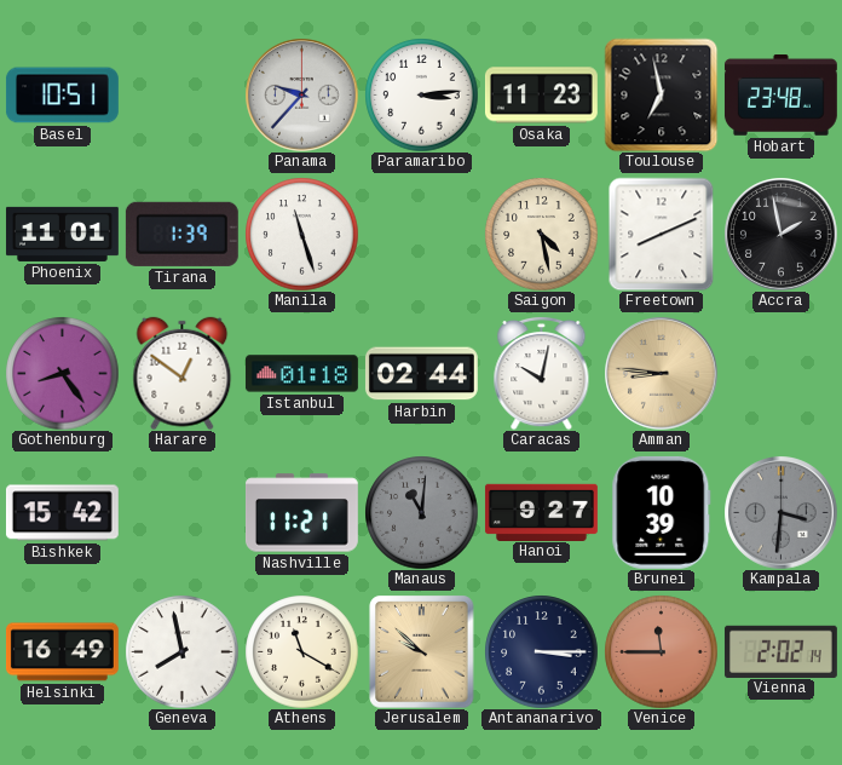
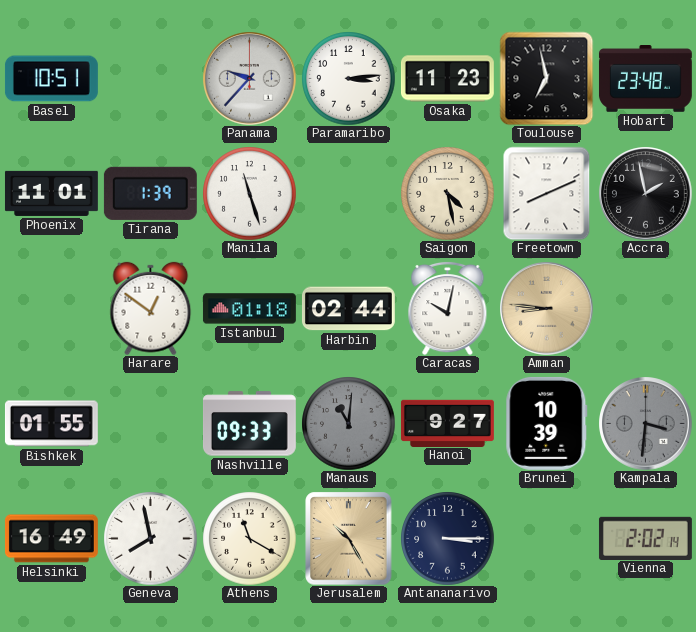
Gothenburg: 8:24 -> none (62, 373)
Bishkek: 15:42 -> 01:55 (51, 424)
Nashville: 11:21 -> 09:33 (249, 424)
Jerusalem: 9:52 -> 10:25 (349, 538)
Venice: 11:45 -> none (661, 651)
